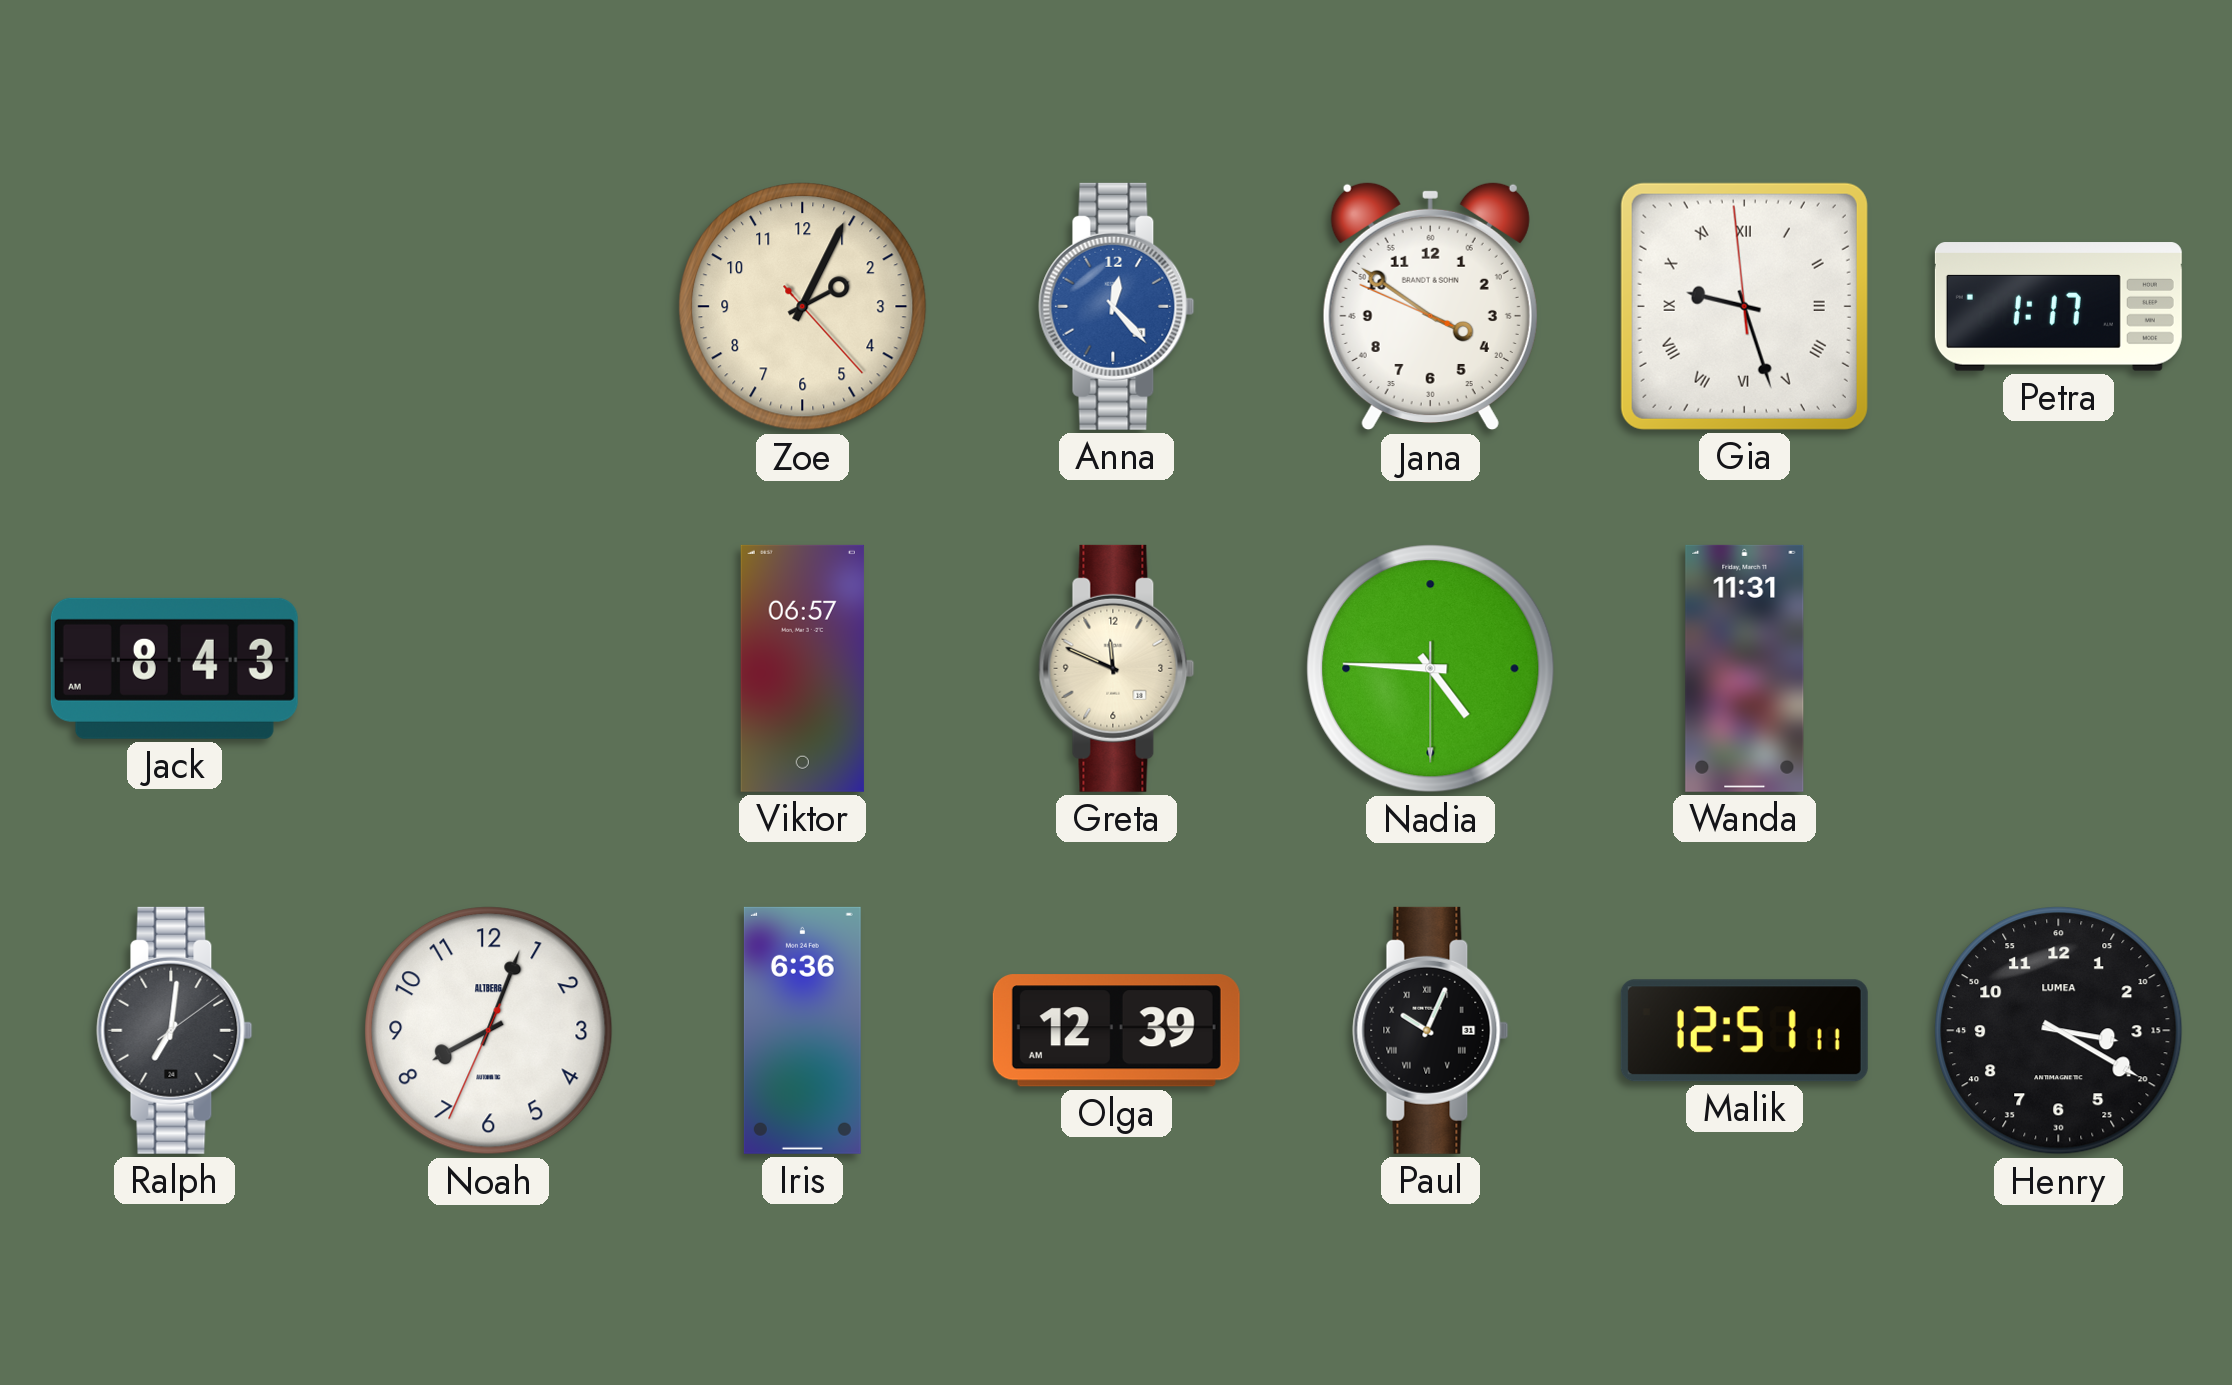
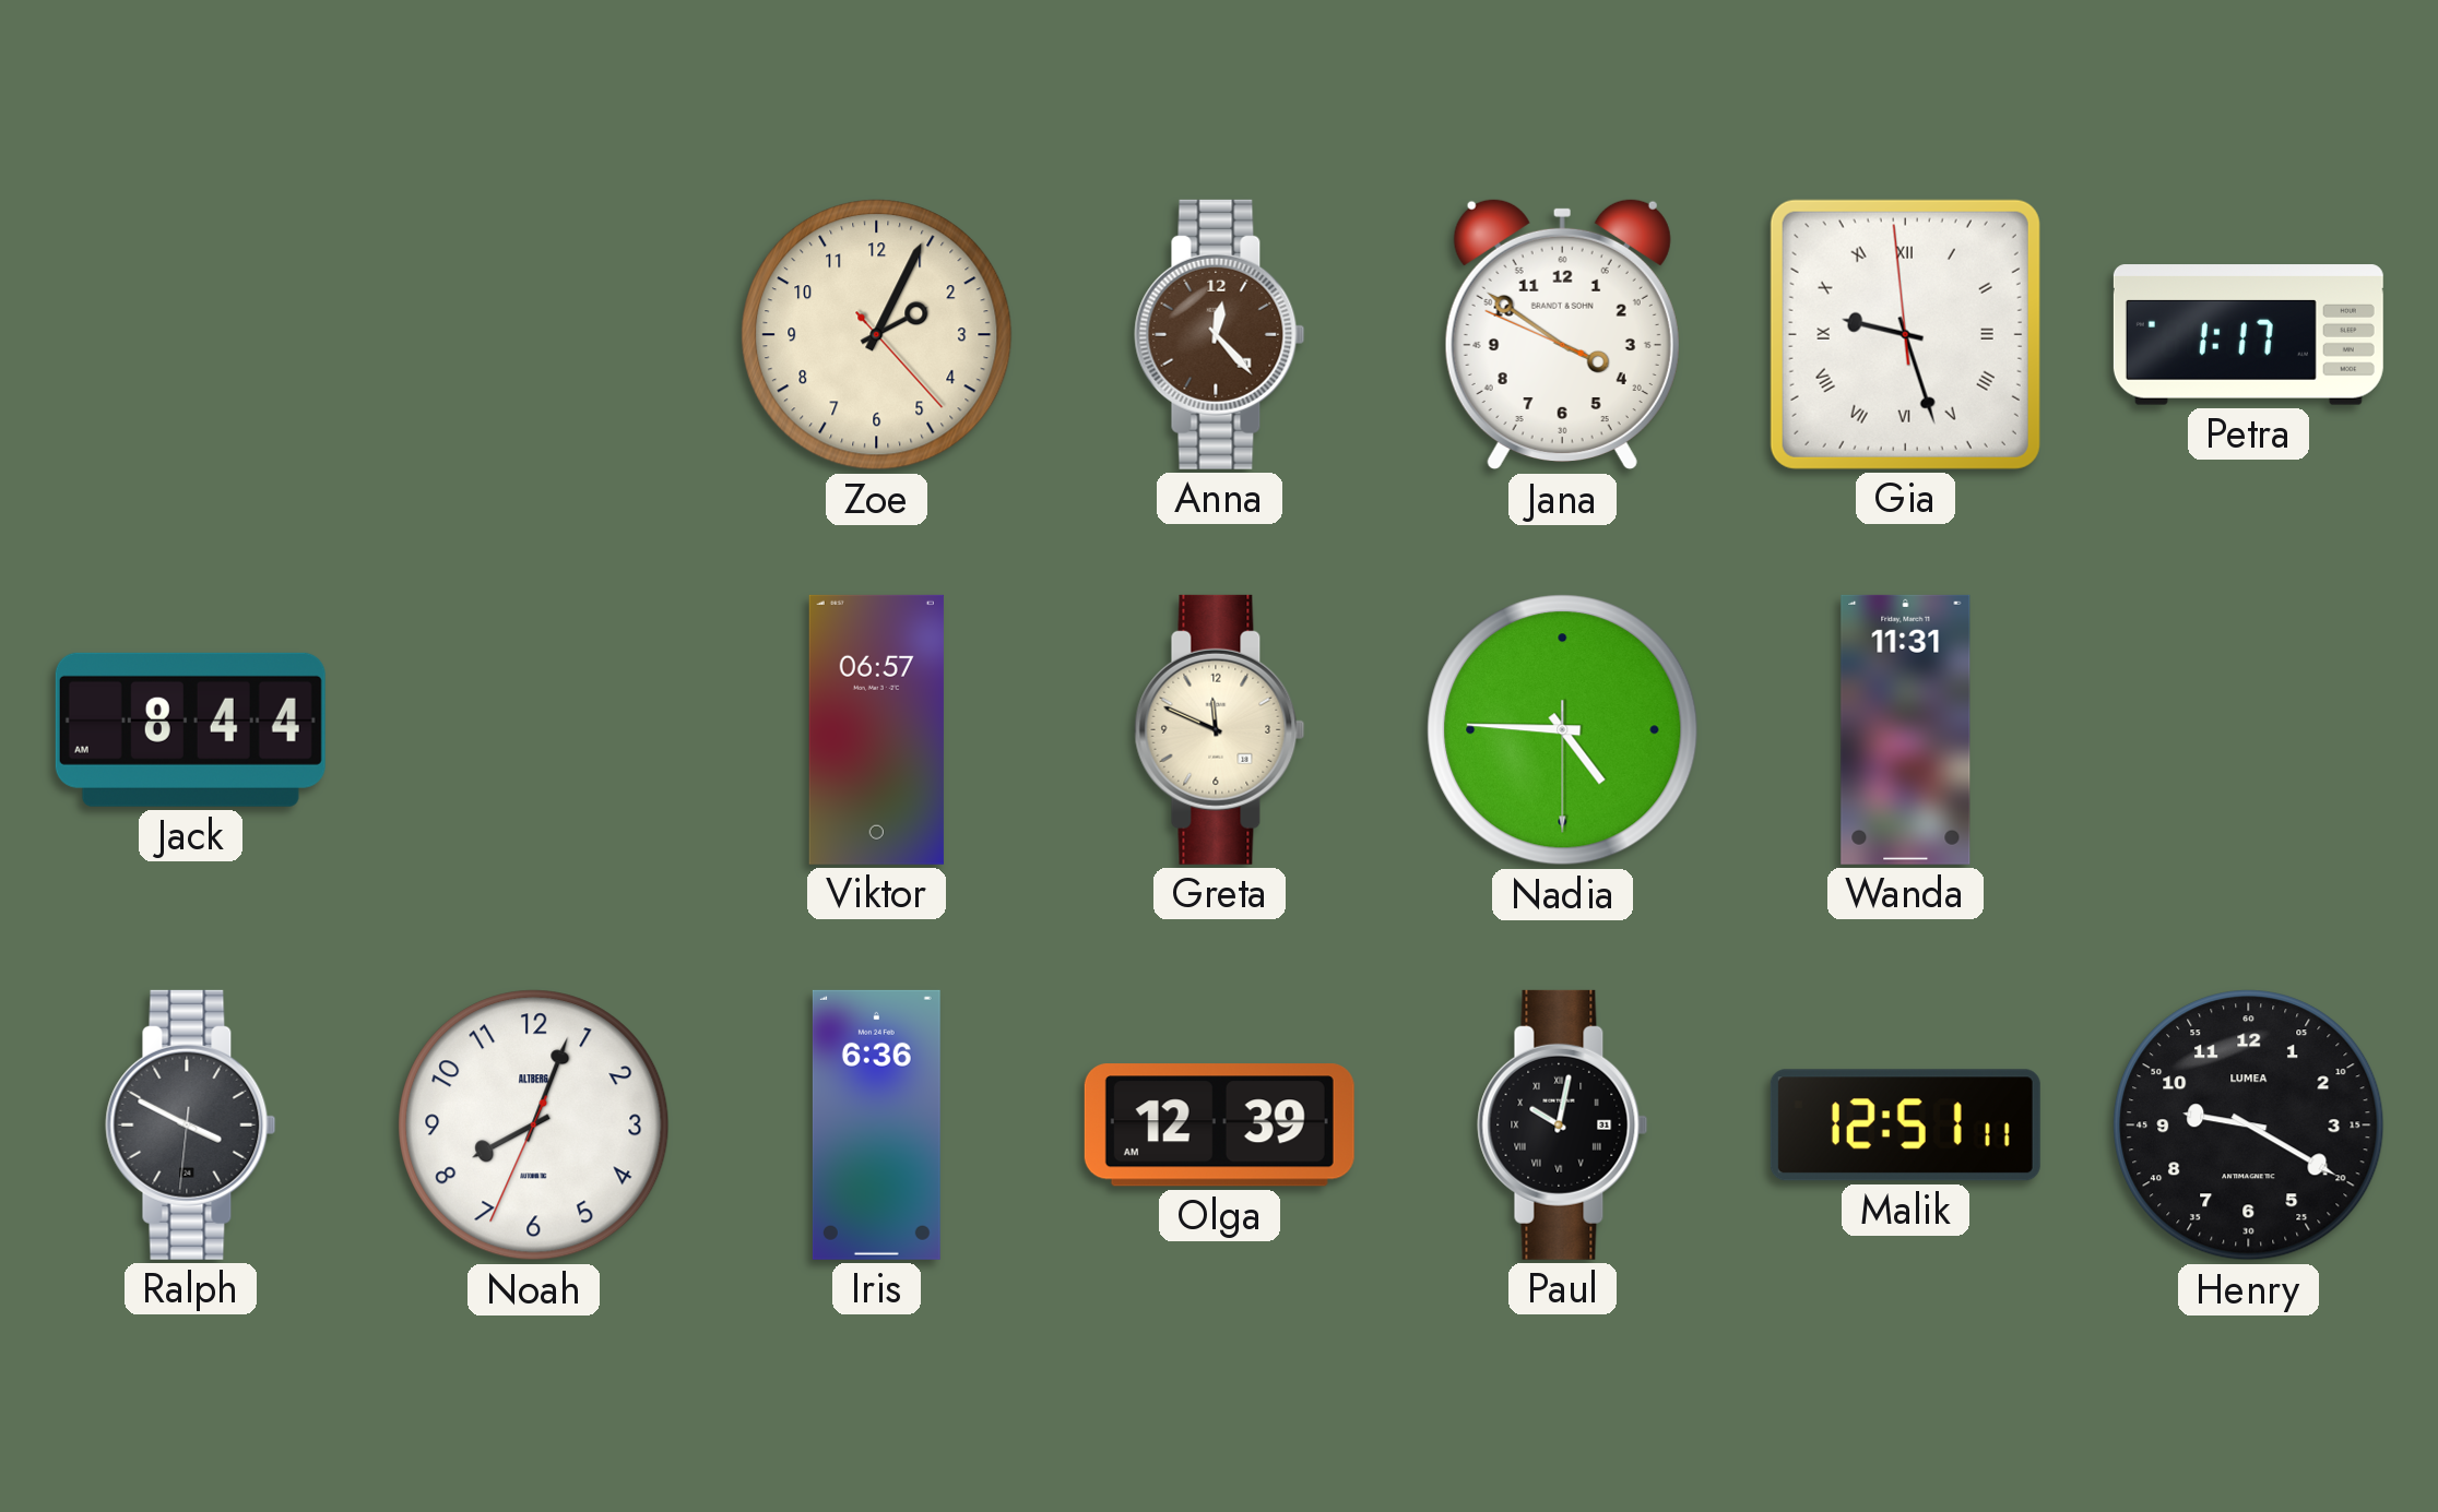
Anna dial: blue -> brown (1220, 334)
Jack: 8:43 -> 8:44 (190, 729)
Ralph: 7:01 -> 3:49 (191, 1124)
Paul: 10:04 -> 10:02 (1563, 1124)
Henry: 3:20 -> 9:20 (2249, 1126)
